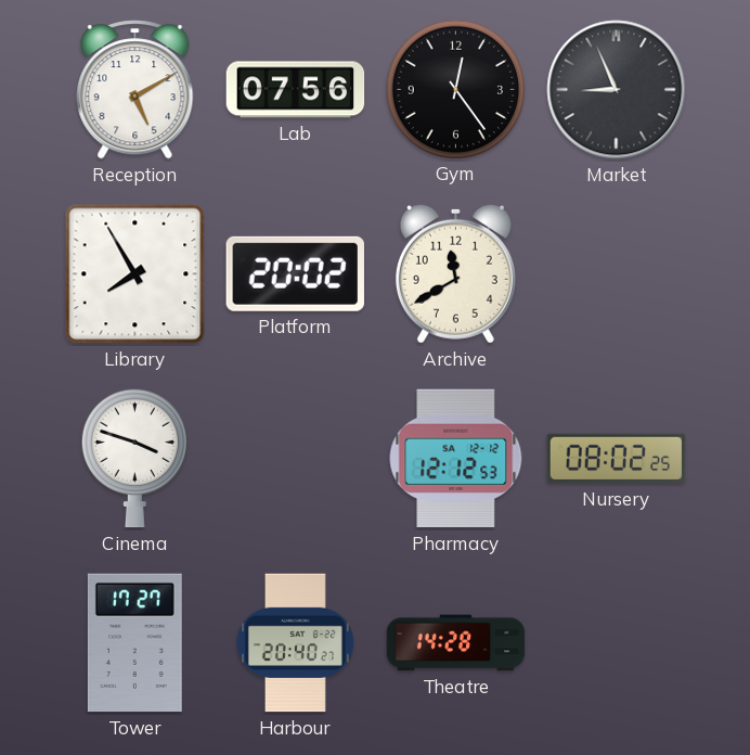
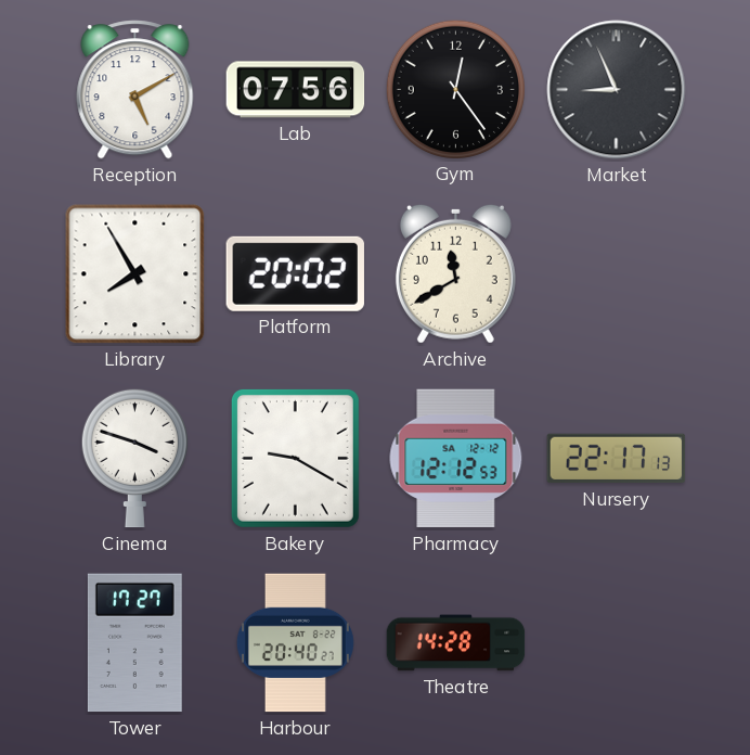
Bakery: none -> 9:20 (295, 458)
Nursery: 08:02 -> 22:17 (617, 459)
